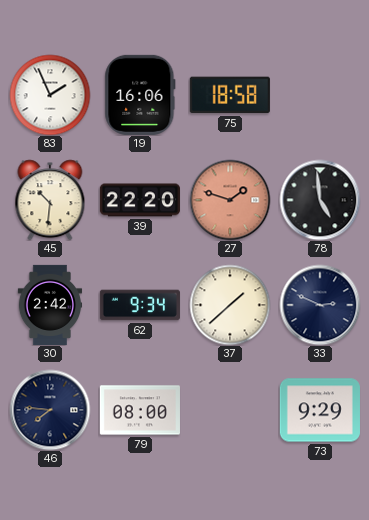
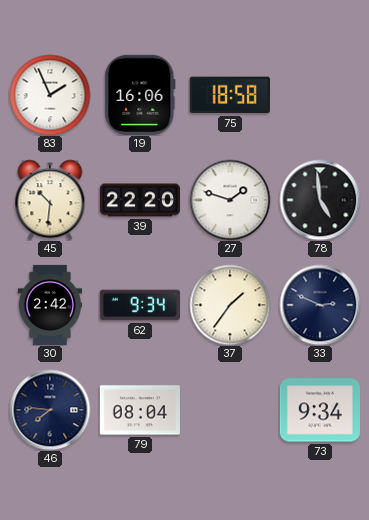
27 dial: salmon -> white (230, 200)
37: 1:38 -> 1:36 (230, 305)
79: 08:00 -> 08:04 (140, 410)
73: 9:29 -> 9:34 (320, 410)
